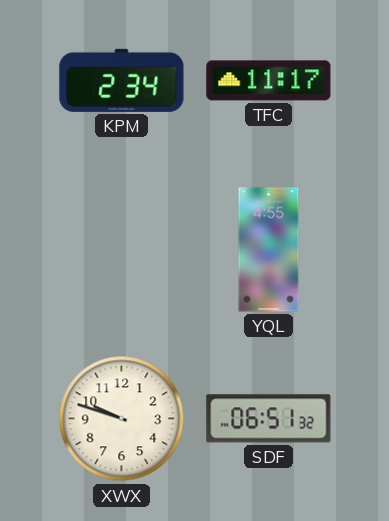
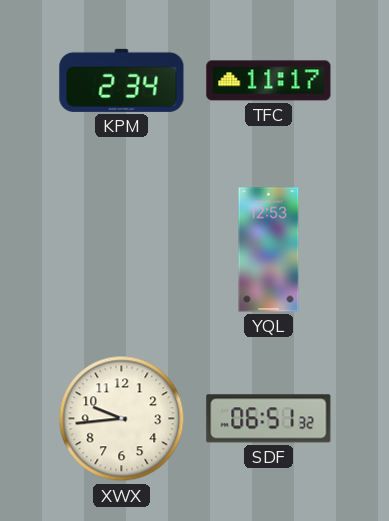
YQL: 4:55 -> 12:53 (269, 250)
XWX: 9:48 -> 9:44 (122, 419)
